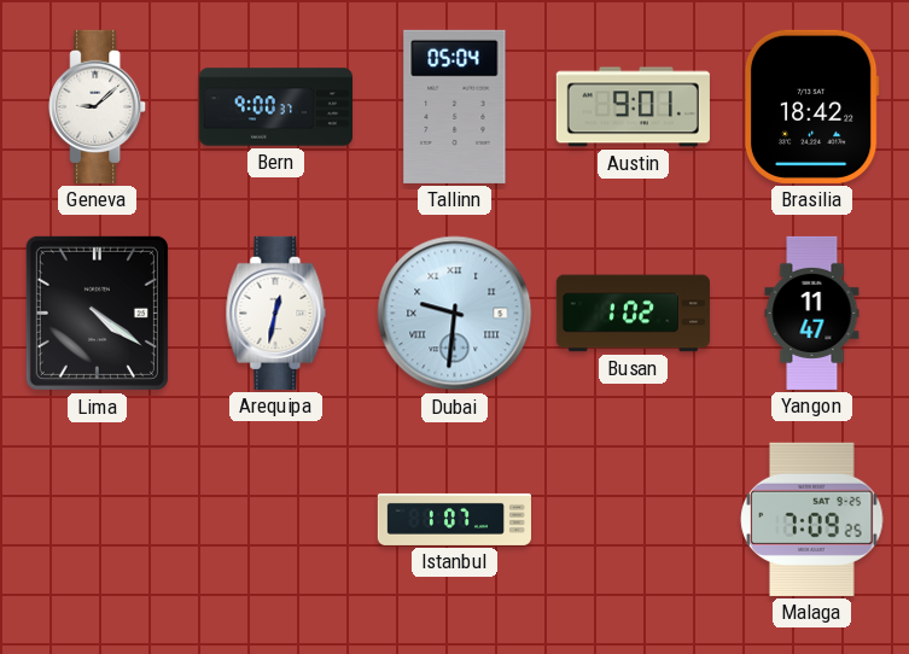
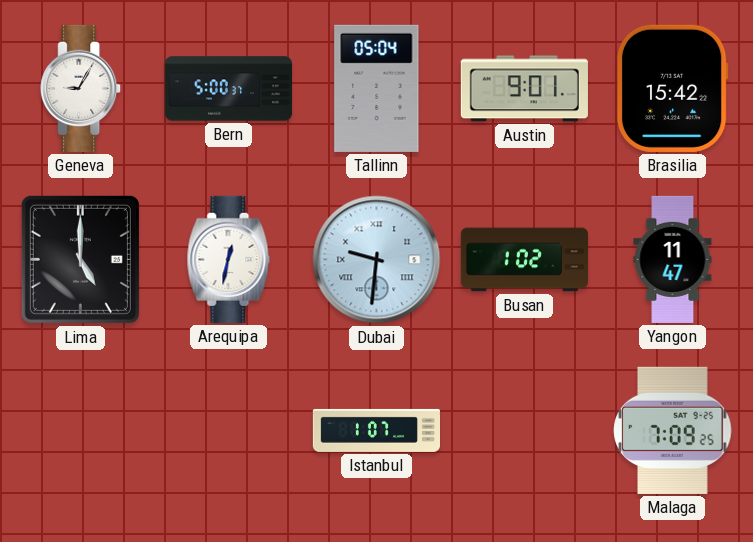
Geneva: 9:08 -> 9:05 (81, 88)
Bern: 9:00 -> 5:00 (228, 89)
Brasilia: 18:42 -> 15:42 (672, 88)
Lima: 4:21 -> 5:00 (80, 259)
